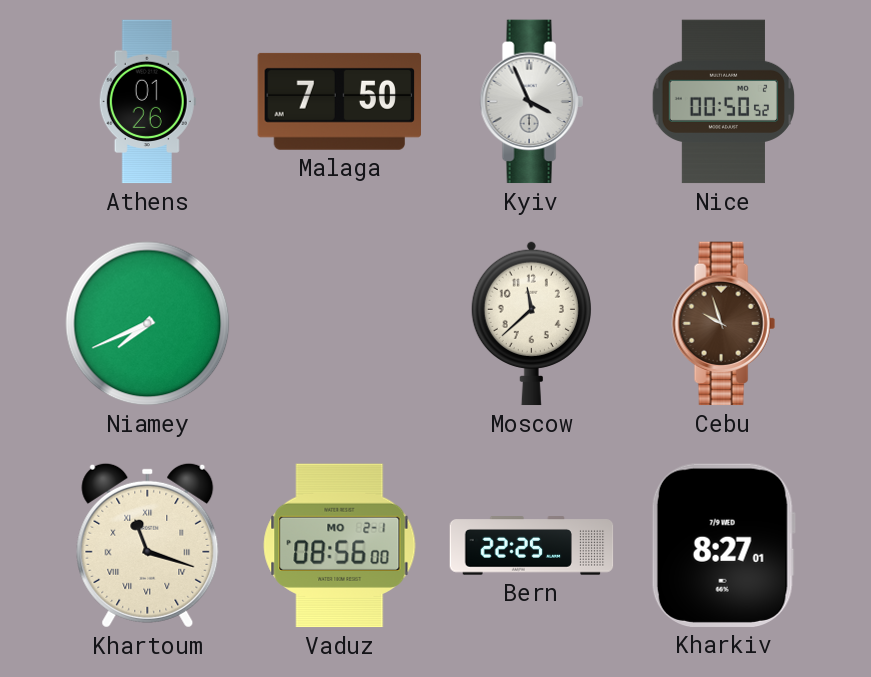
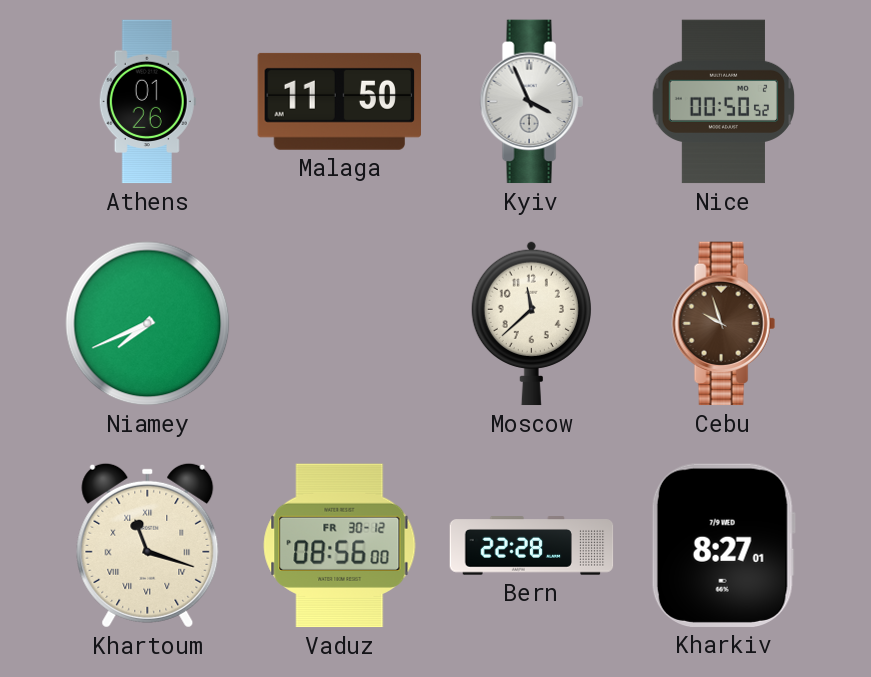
Malaga: 7:50 -> 11:50 (340, 101)
Vaduz date: MO 2-1 -> FR 30-12 (340, 546)
Bern: 22:25 -> 22:28 (532, 546)
